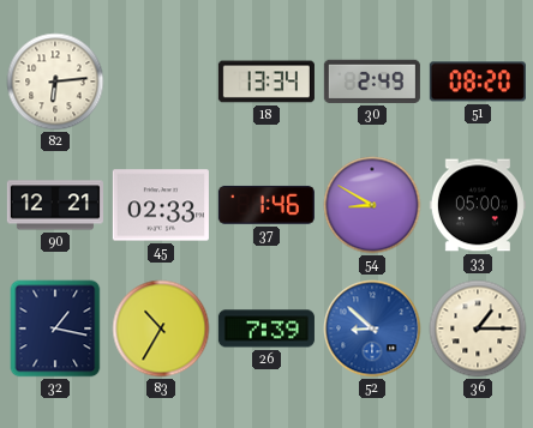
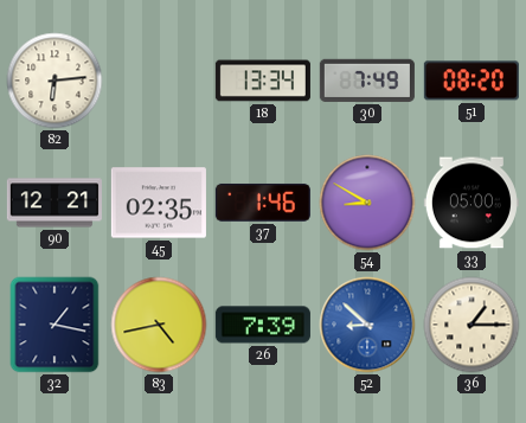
30: 2:49 -> 7:49 (367, 81)
45: 02:33 -> 02:35 (159, 203)
83: 10:35 -> 4:43 (159, 325)
